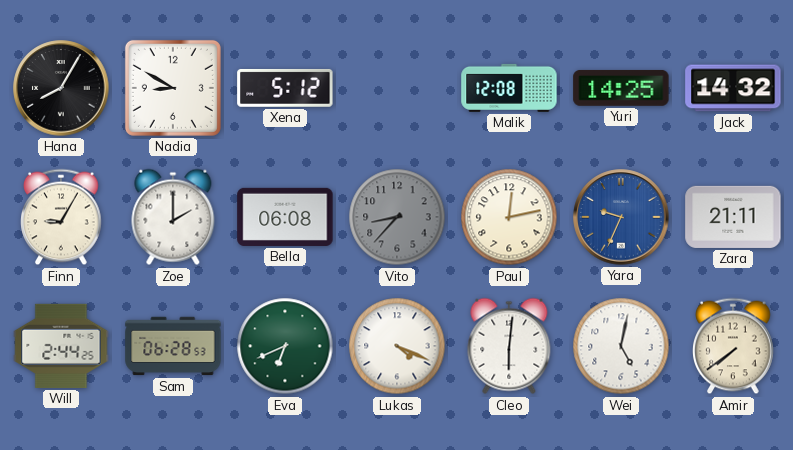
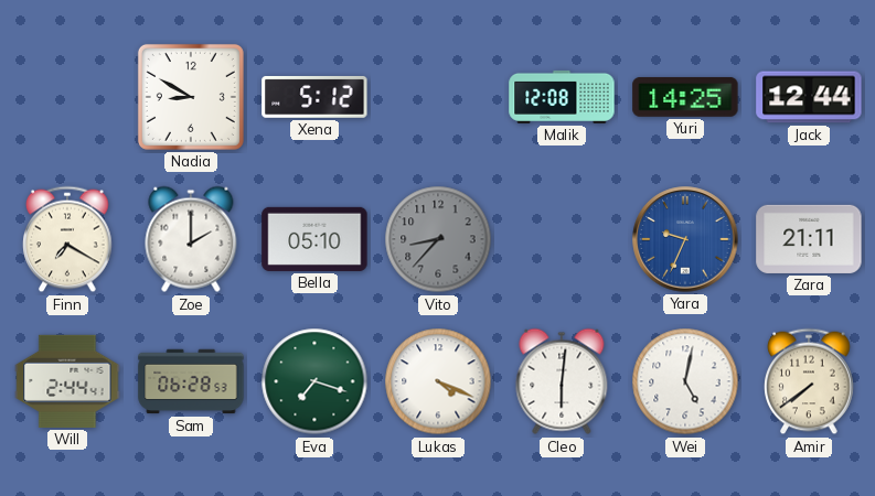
Hana: 8:05 -> none (61, 88)
Jack: 14:32 -> 12:44 (809, 97)
Finn: 9:05 -> 7:20 (67, 239)
Bella: 06:08 -> 05:10 (314, 239)
Paul: 12:13 -> none (509, 217)
Will: 2:44:25 -> 2:44:41 (67, 381)
Eva: 6:41 -> 7:18 (314, 381)
